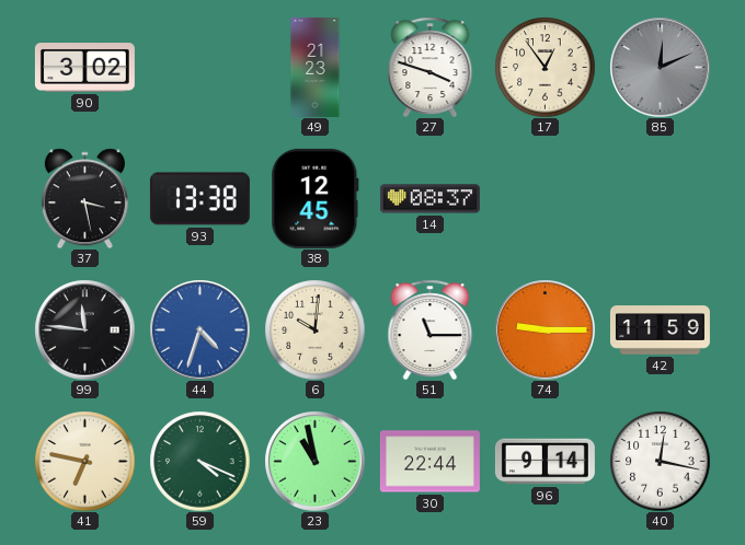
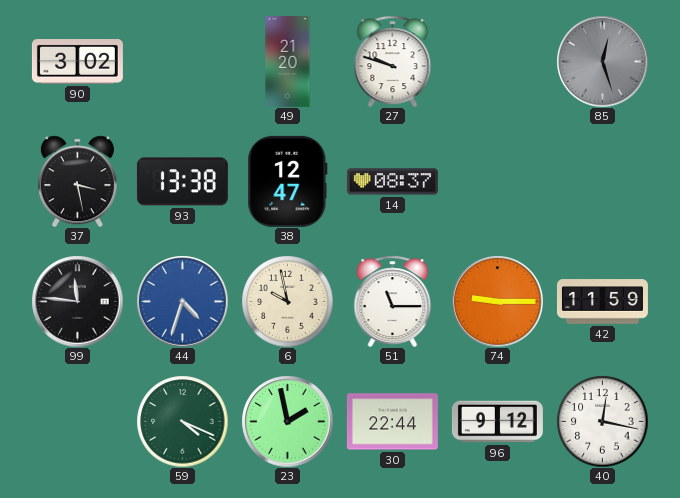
49: 21:23 -> 21:20 (288, 61)
27: 3:48 -> 9:48 (393, 61)
17: 12:54 -> none (545, 67)
85: 12:11 -> 12:27 (602, 61)
38: 12:45 -> 12:47 (288, 181)
6: 10:01 -> 9:58 (287, 301)
41: 6:47 -> none (84, 461)
23: 10:58 -> 1:58 (287, 421)
96: 9:14 -> 9:12 (497, 422)
